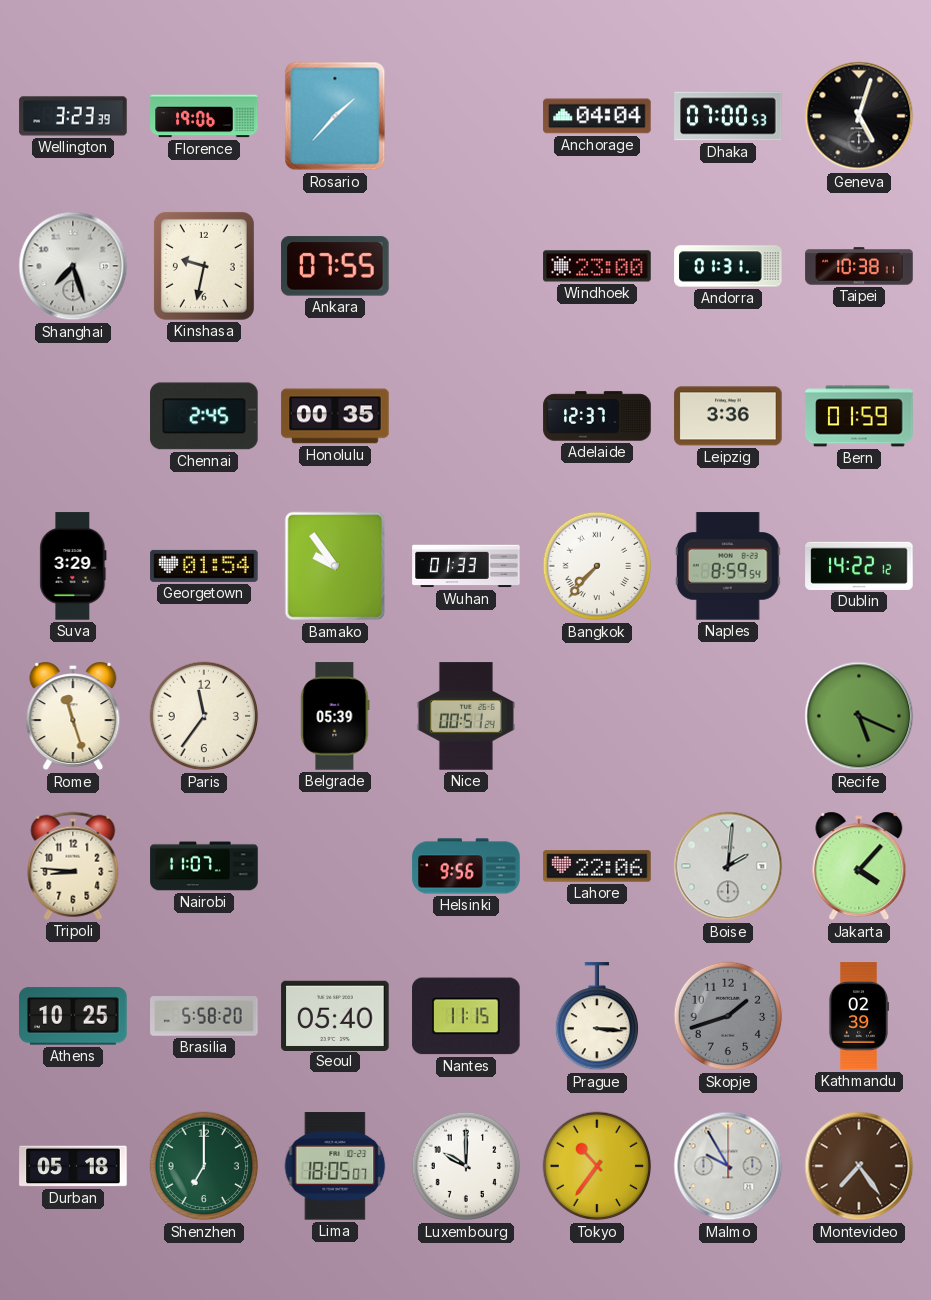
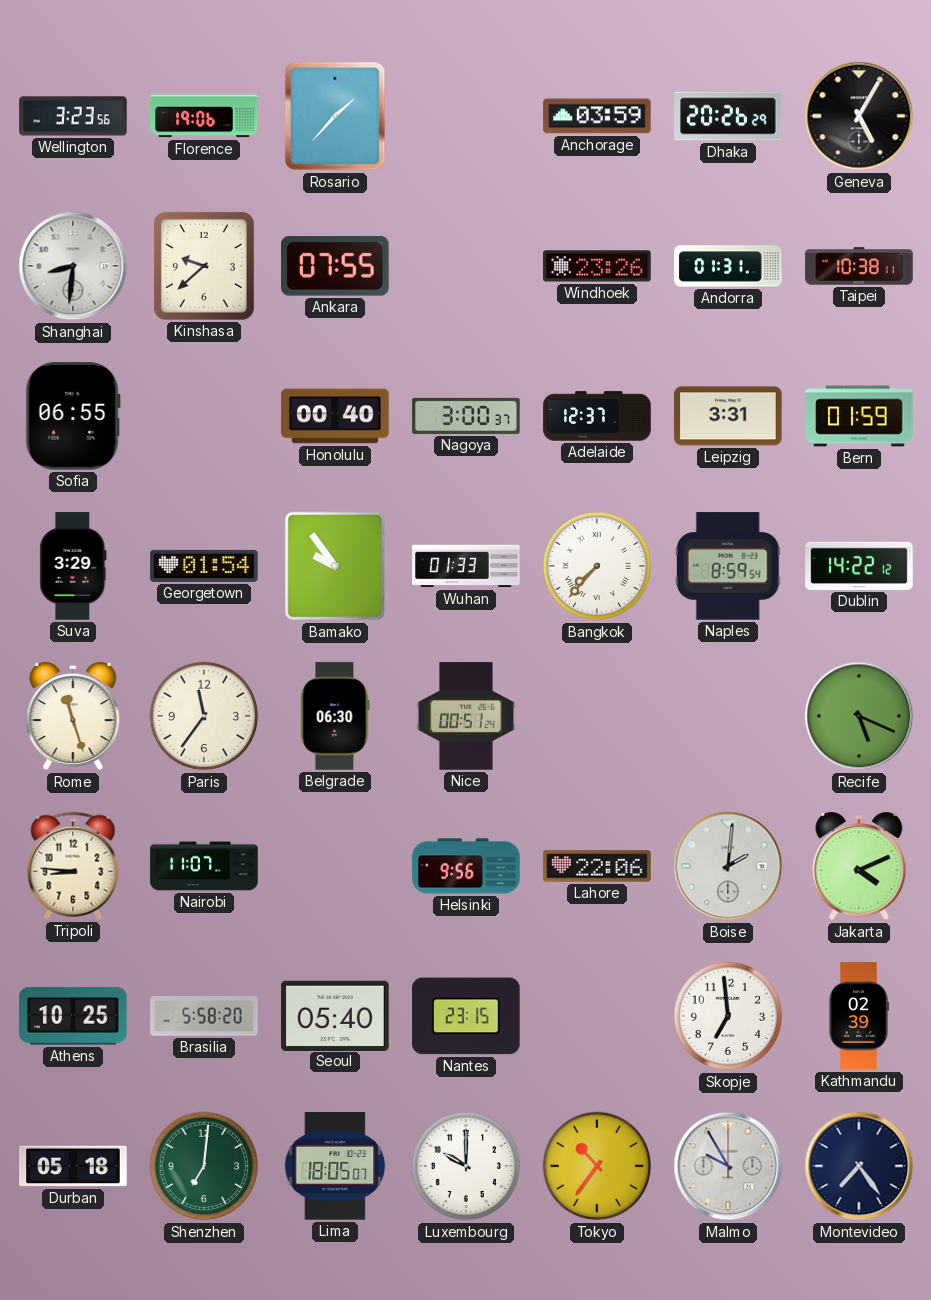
Wellington: 3:23:39 -> 3:23:56 (73, 116)
Anchorage: 04:04 -> 03:59 (597, 116)
Dhaka: 07:00 -> 20:26 (728, 116)
Geneva: 5:03 -> 5:05 (859, 116)
Shanghai: 7:27 -> 8:31 (73, 266)
Kinshasa: 9:32 -> 9:38 (204, 266)
Windhoek: 23:00 -> 23:26 (597, 266)
Sofia: none -> 06:55 (73, 416)
Chennai: 2:45 -> none (204, 416)
Honolulu: 00:35 -> 00:40 (335, 416)
Nagoya: none -> 3:00 (466, 416)
Leipzig: 3:36 -> 3:31 (728, 416)
Belgrade: 05:39 -> 06:30 (335, 716)
Jakarta: 4:07 -> 4:11 (859, 866)
Nantes: 11:15 -> 23:15 (466, 1016)
Prague: 3:16 -> none (596, 1017)
Skopje: 1:42 -> 6:59 (728, 1016)
Skopje dial: grey -> white (728, 1016)
Shenzhen: 7:00 -> 7:01 (204, 1166)
Montevideo dial: brown -> navy (859, 1166)
